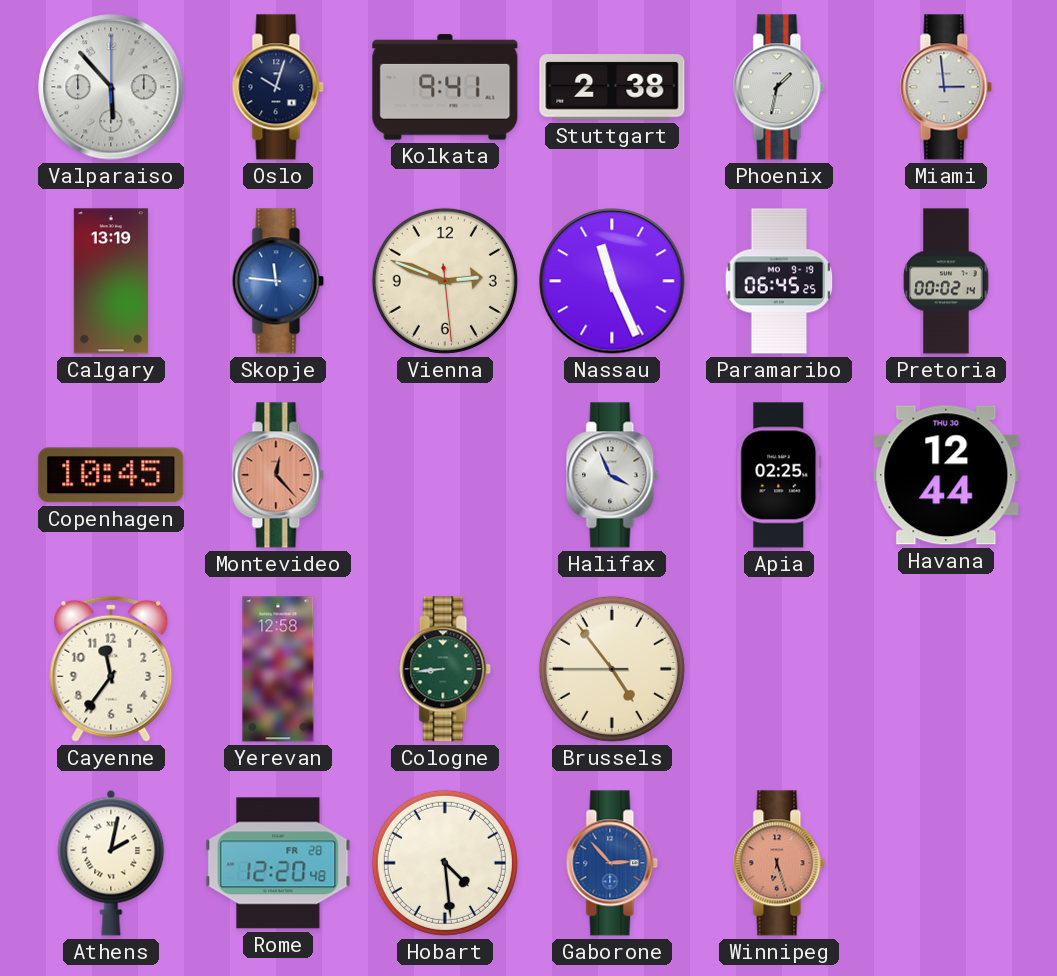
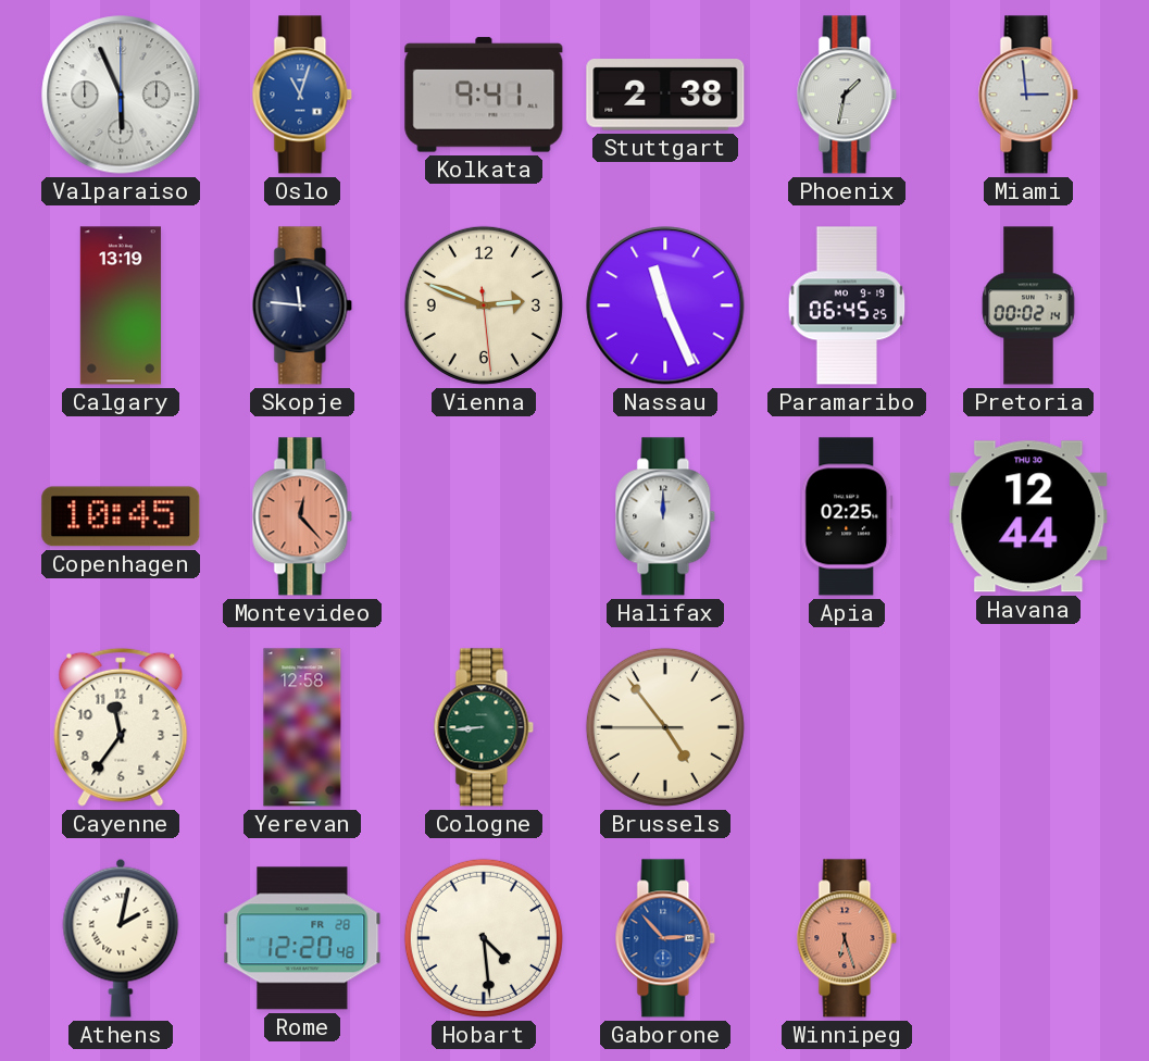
Valparaiso: 5:53 -> 5:56 (121, 95)
Oslo: 10:03 -> 11:03 (302, 95)
Oslo dial: navy -> blue (302, 95)
Skopje dial: blue -> navy (302, 305)
Halifax: 3:56 -> 12:00 (665, 516)
